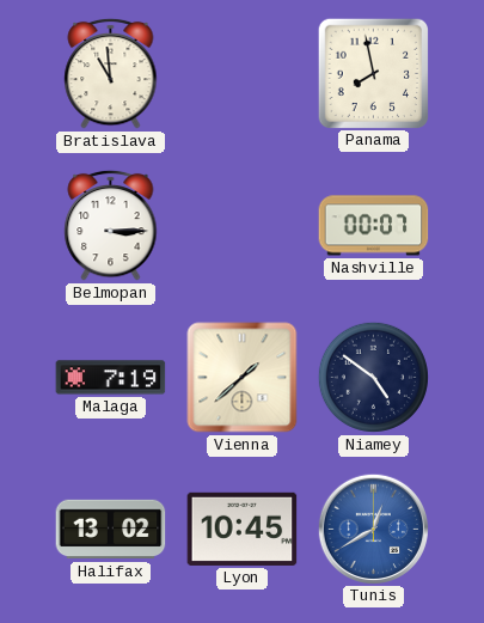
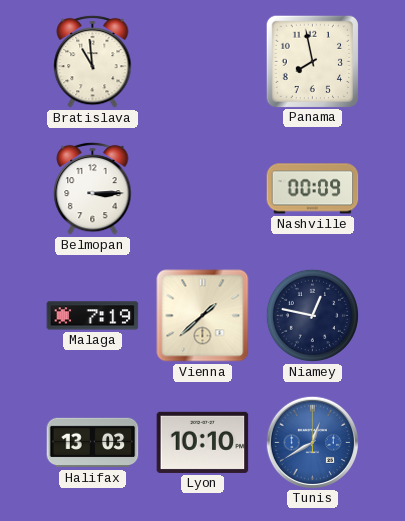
Nashville: 00:07 -> 00:09 (313, 189)
Niamey: 4:51 -> 12:47 (312, 315)
Halifax: 13:02 -> 13:03 (93, 443)
Lyon: 10:45 -> 10:10 (203, 442)
